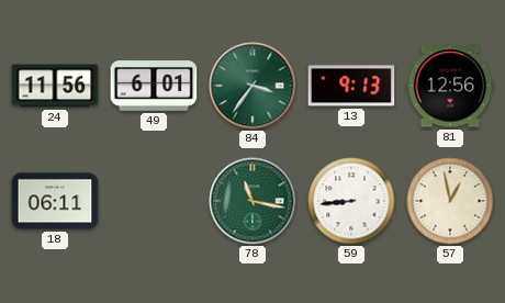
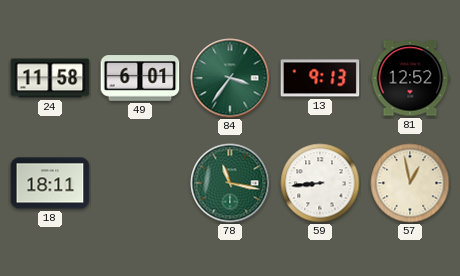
24: 11:56 -> 11:58 (50, 78)
81: 12:56 -> 12:52 (410, 78)
18: 06:11 -> 18:11 (50, 183)
